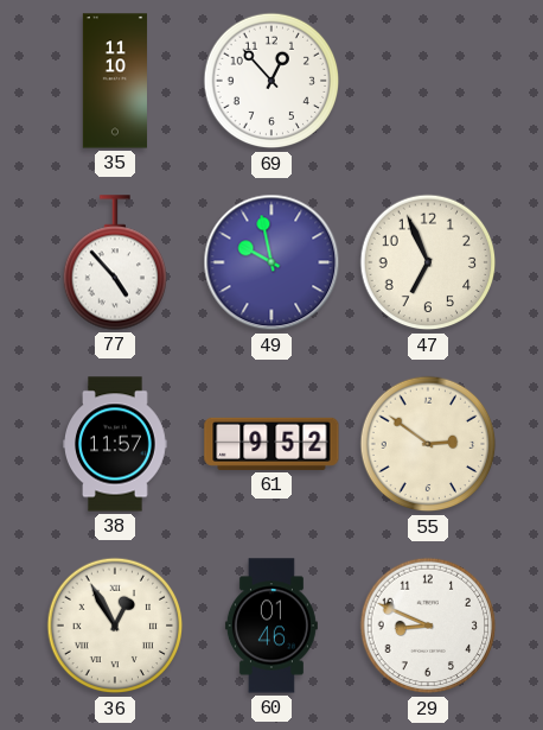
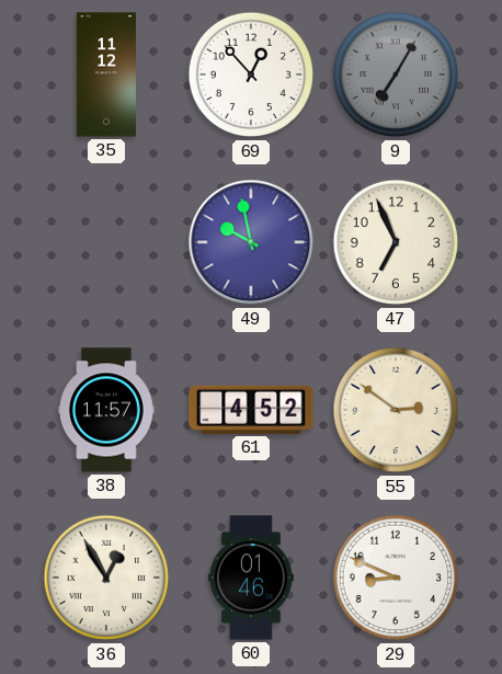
35: 11:10 -> 11:12 (106, 75)
9: none -> 7:05 (396, 75)
77: 4:53 -> none (114, 262)
61: 9:52 -> 4:52 (251, 410)
